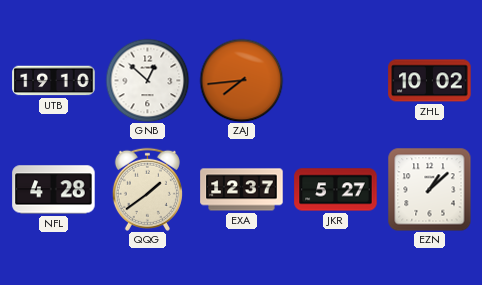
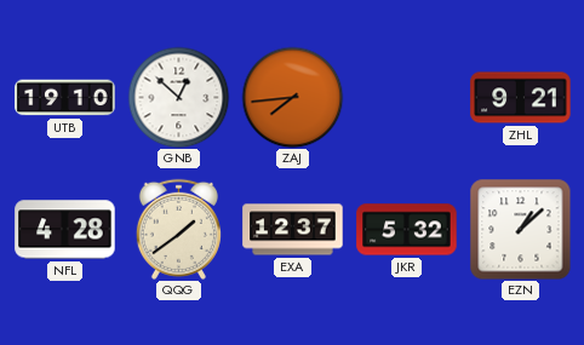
ZHL: 10:02 -> 9:21 (521, 98)
JKR: 5:27 -> 5:32 (407, 230)
